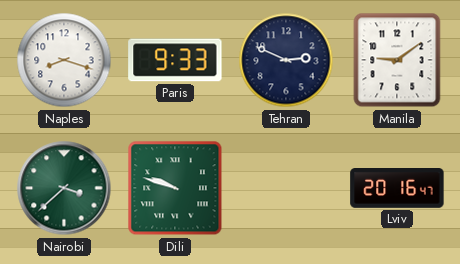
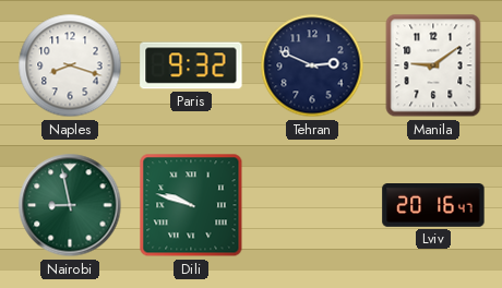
Paris: 9:33 -> 9:32 (191, 65)
Nairobi: 3:38 -> 8:58 (70, 205)
